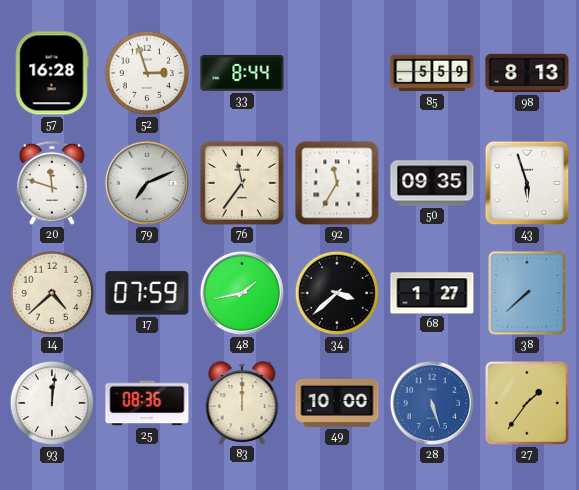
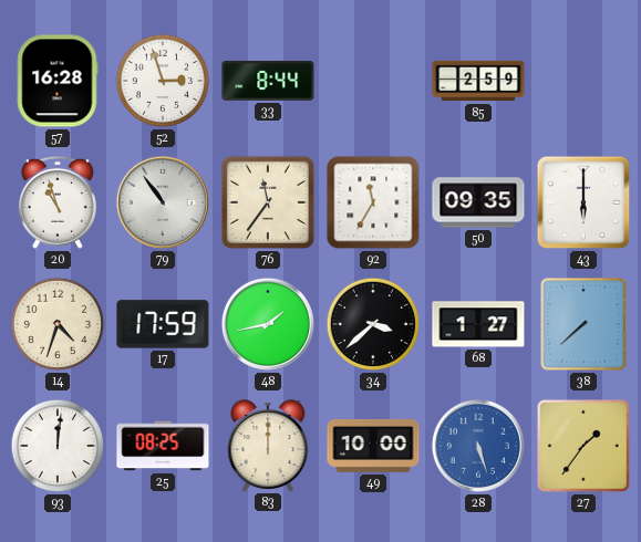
85: 5:59 -> 2:59 (478, 81)
98: 8:13 -> none (527, 73)
20: 11:48 -> 10:57 (58, 202)
79: 7:11 -> 10:54 (163, 202)
43: 5:57 -> 6:00 (583, 202)
14: 4:38 -> 4:33 (58, 324)
17: 07:59 -> 17:59 (163, 324)
25: 08:36 -> 08:25 (163, 446)
